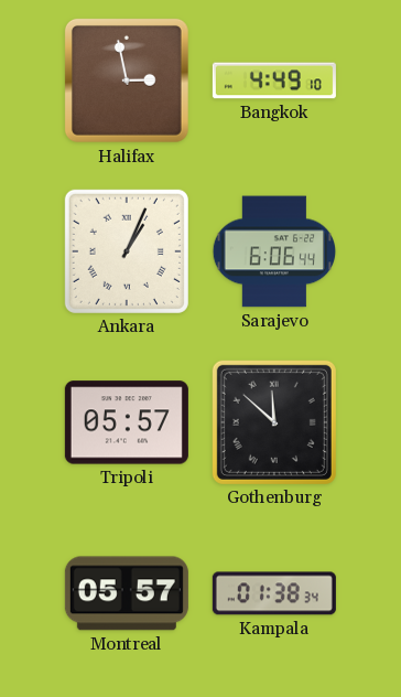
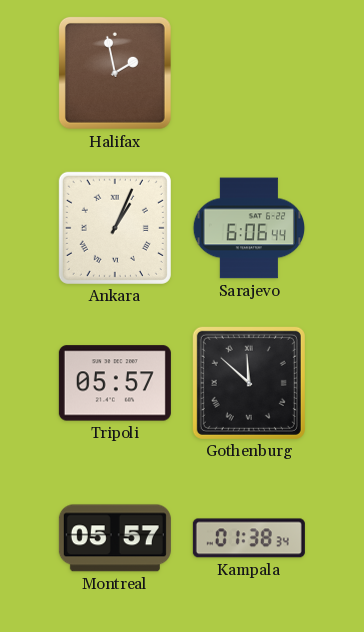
Halifax: 2:58 -> 1:58 (115, 73)
Bangkok: 4:49 -> none (274, 81)
